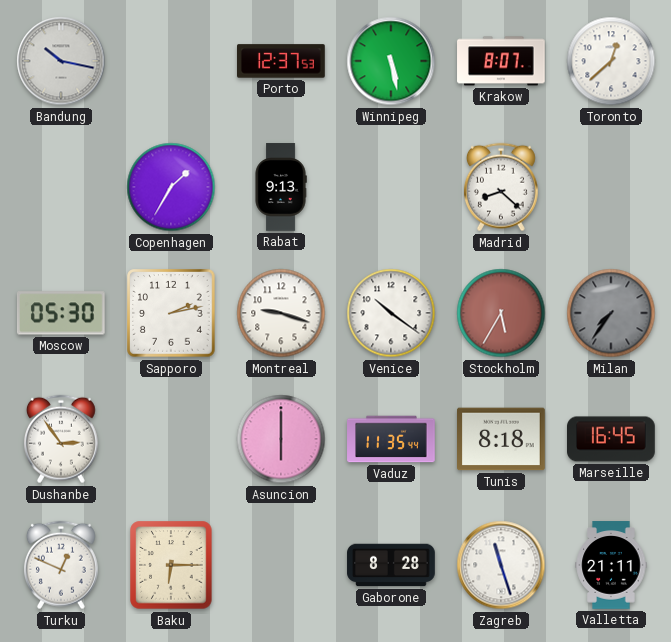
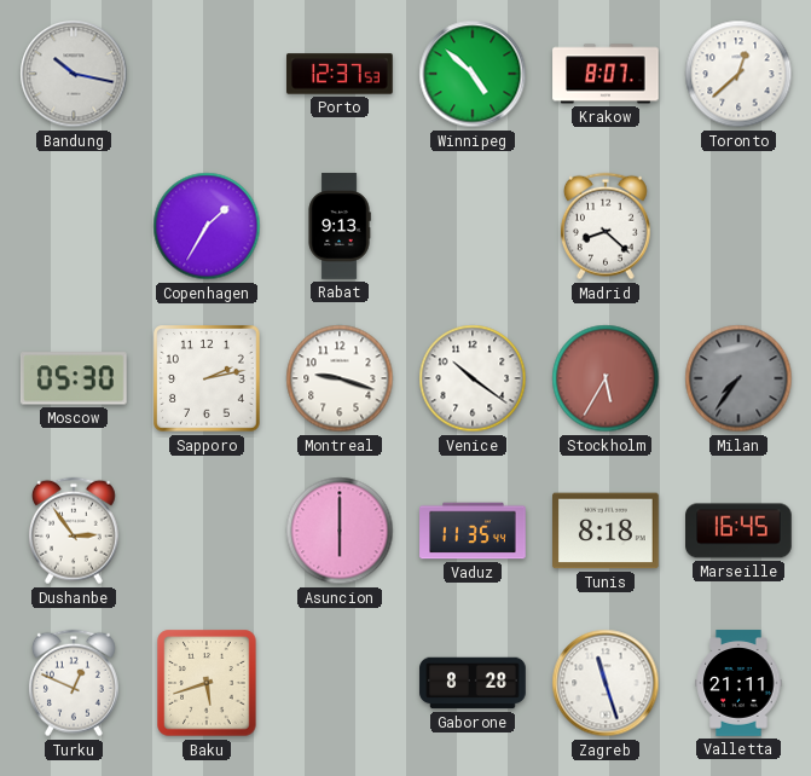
Winnipeg: 5:28 -> 4:52 (473, 74)
Baku: 6:15 -> 5:42 (207, 683)
